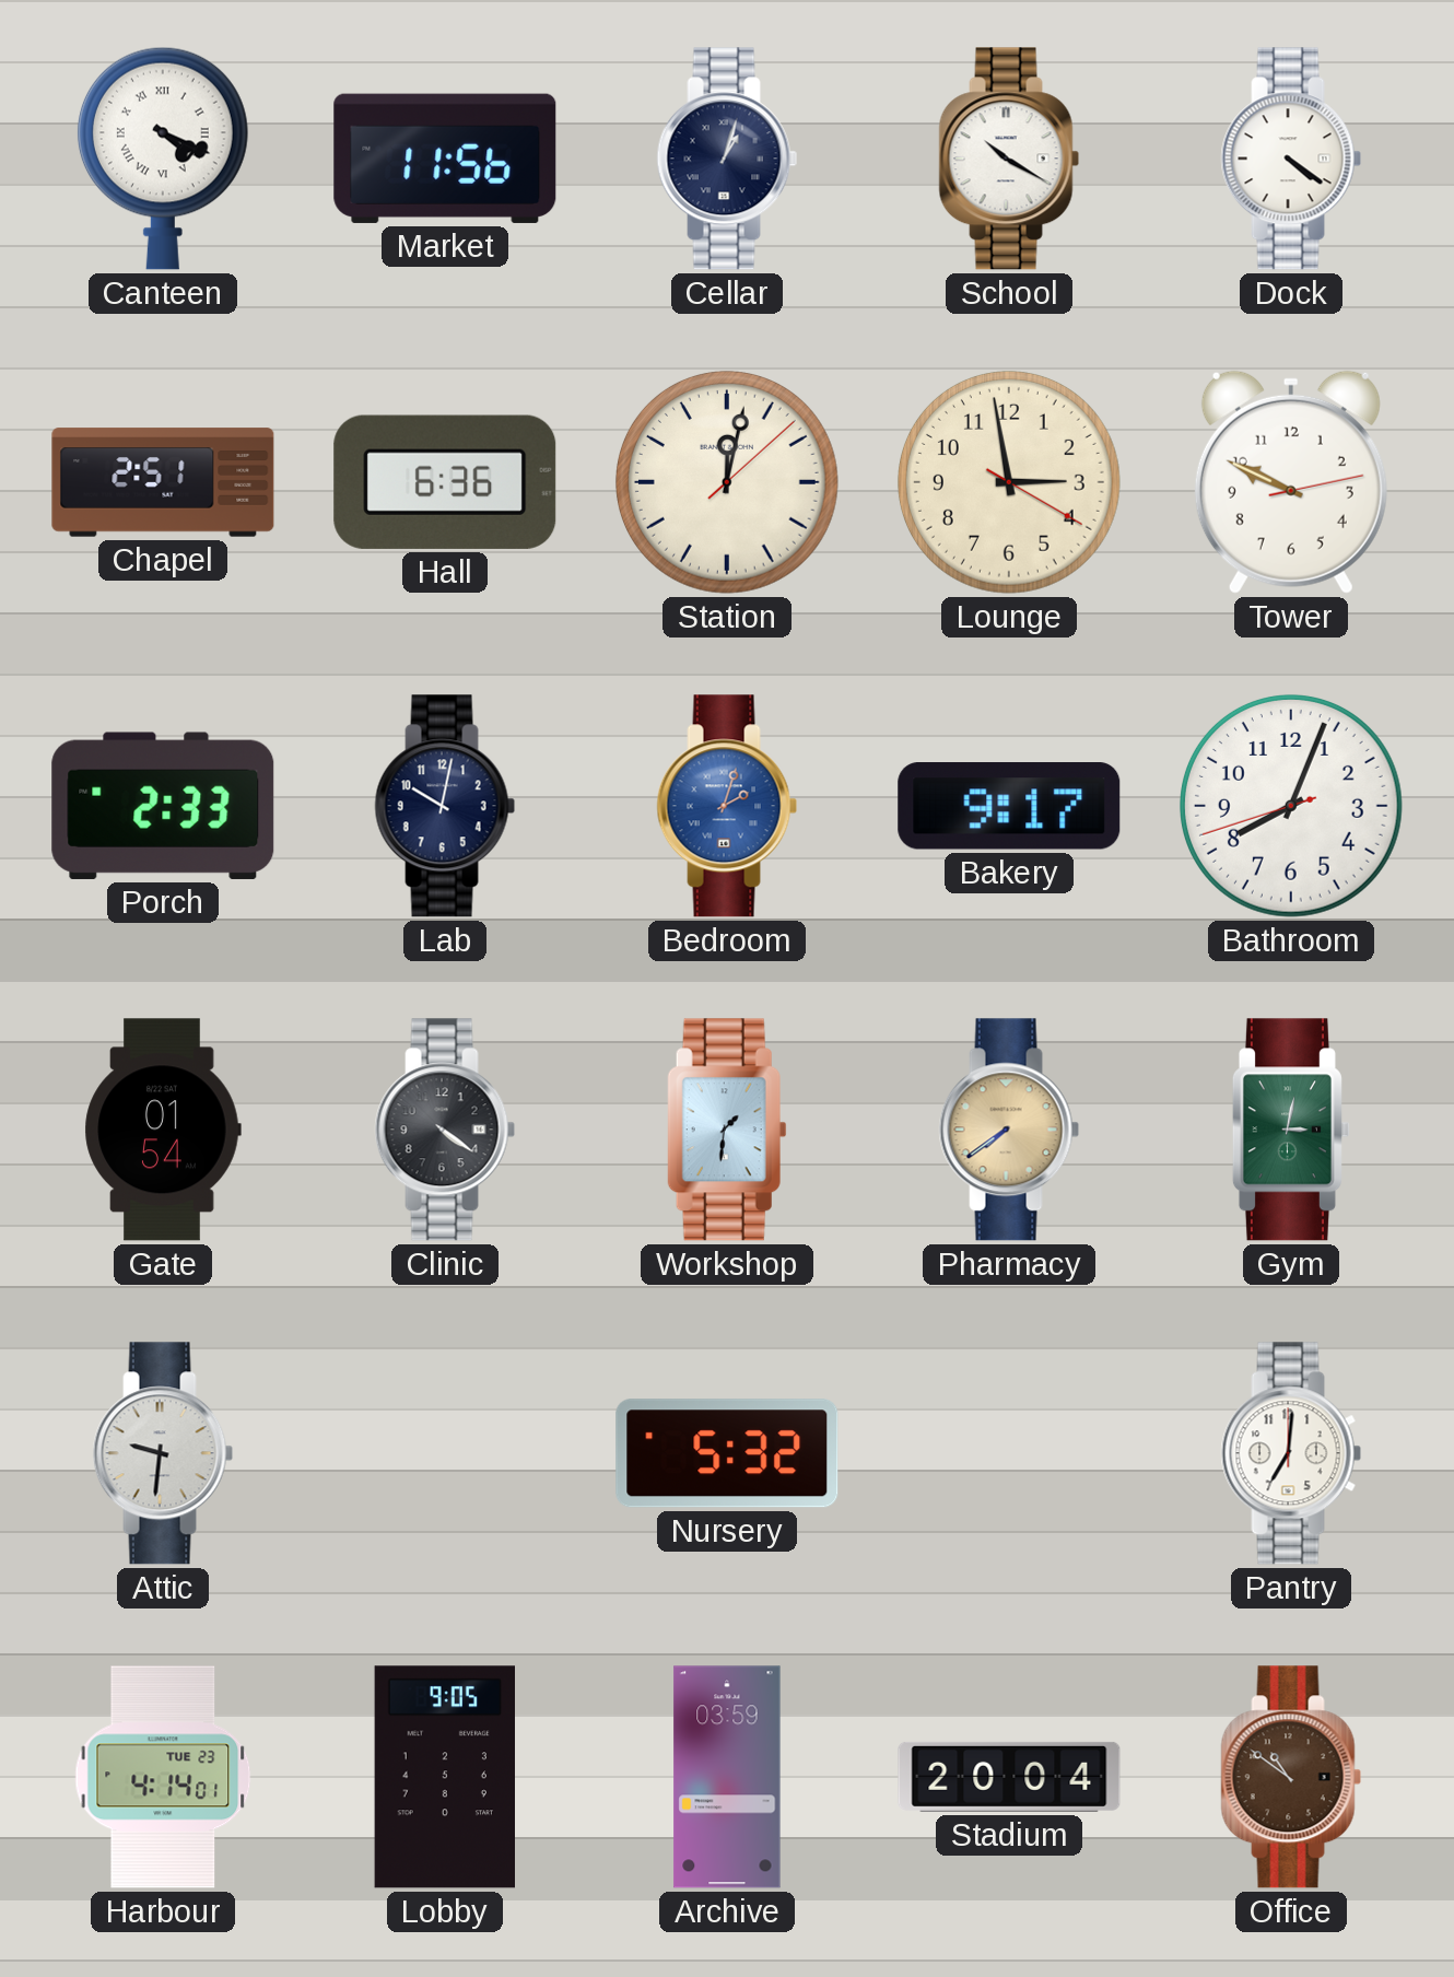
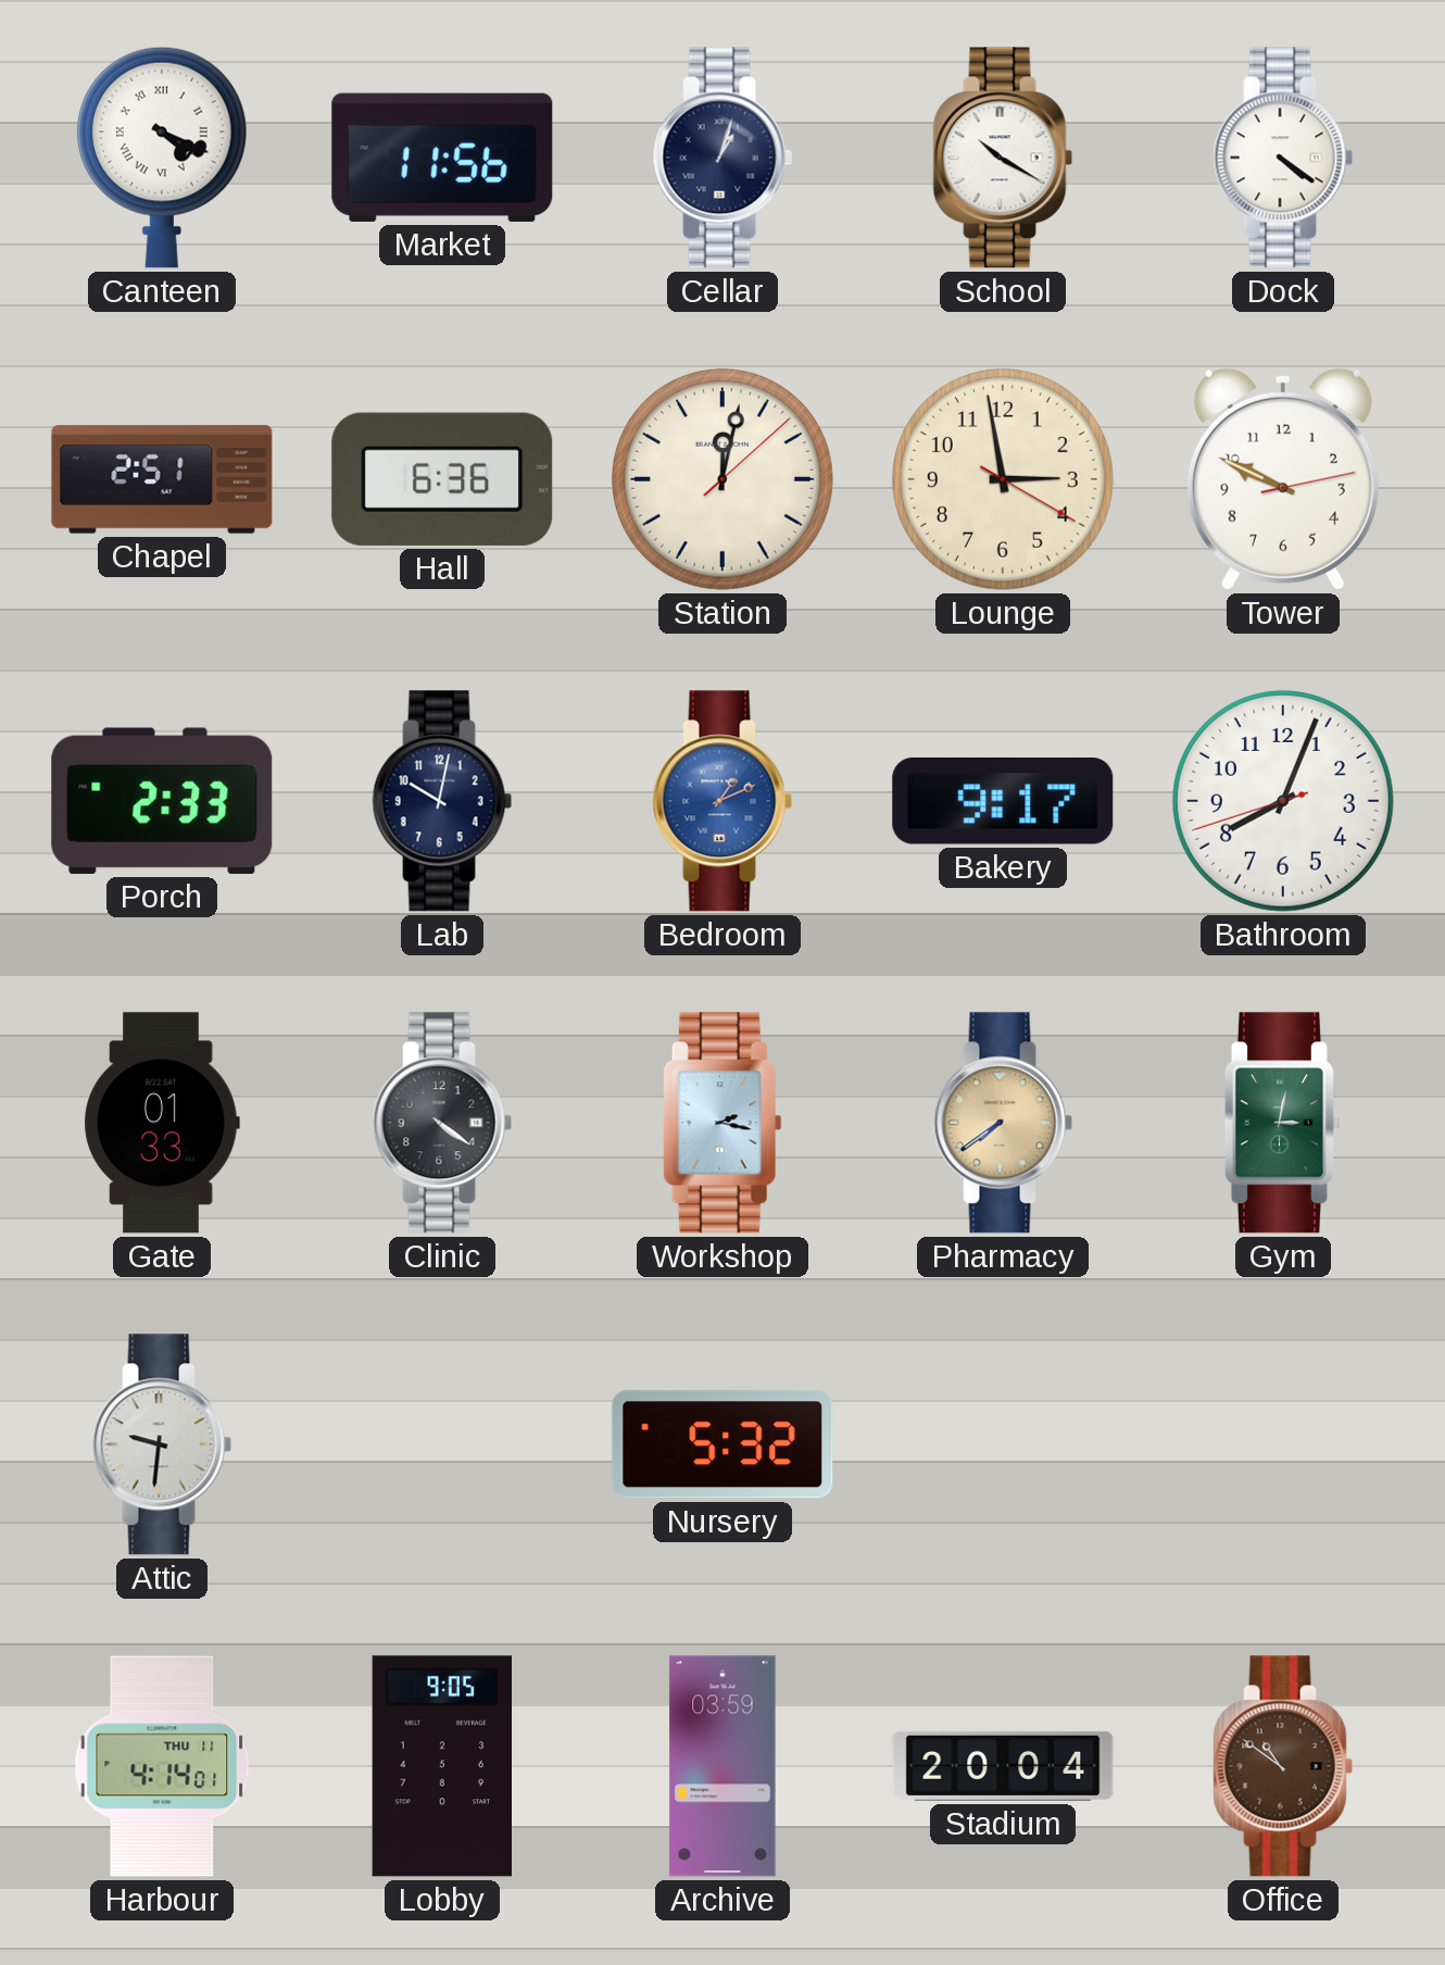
Bedroom: 2:03 -> 1:11 (722, 801)
Gate: 01:54 -> 01:33 (162, 1123)
Workshop: 1:31 -> 2:17 (722, 1123)
Pantry: 7:01 -> none (1291, 1453)
Harbour date: TUE 23 -> THU 11 (162, 1766)
